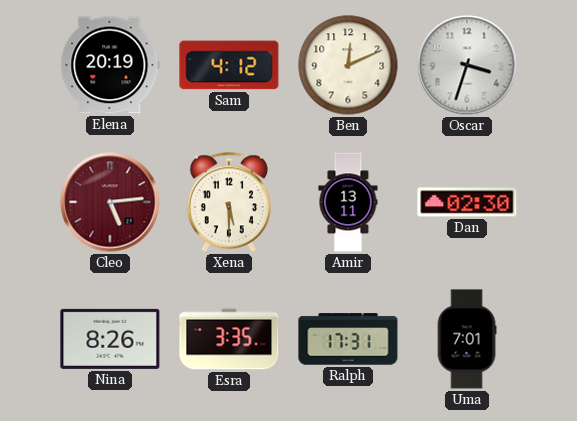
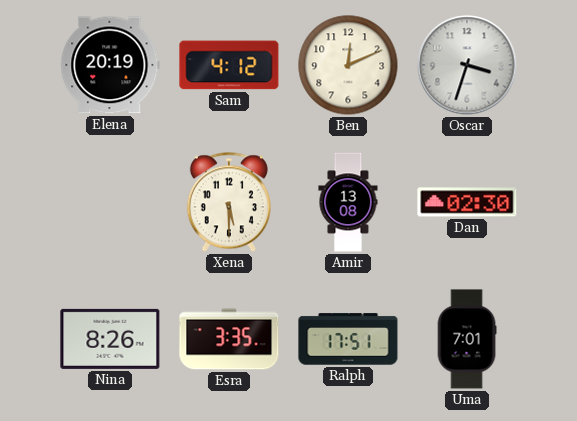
Cleo: 5:14 -> none (110, 202)
Amir: 13:11 -> 13:08 (348, 202)
Ralph: 17:31 -> 17:51 (348, 339)
